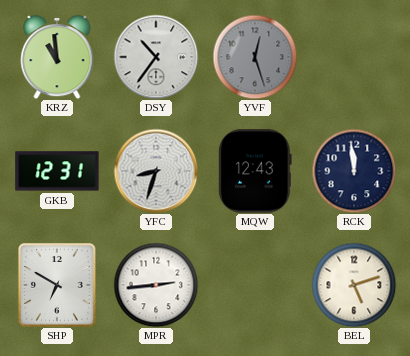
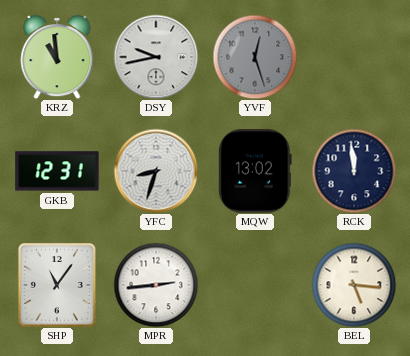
DSY: 10:36 -> 9:43 (156, 57)
MQW: 12:43 -> 13:02 (256, 171)
SHP: 6:50 -> 11:06 (57, 286)
BEL: 5:12 -> 5:16 (354, 285)
